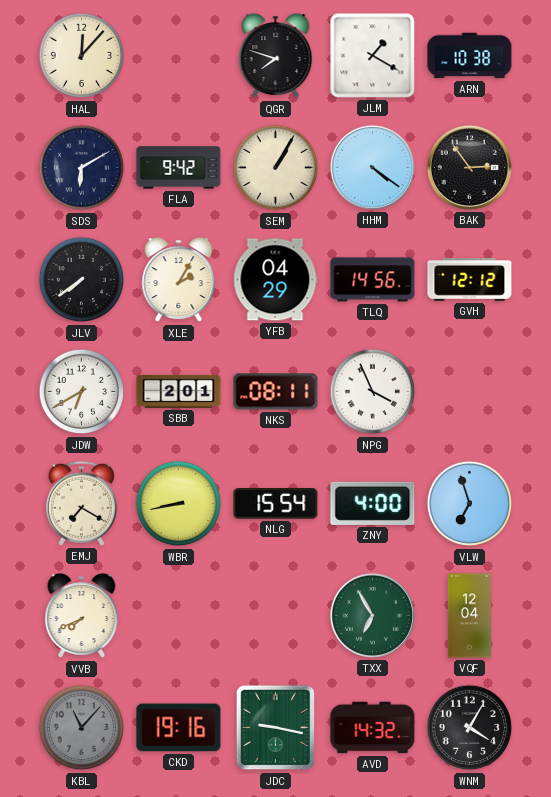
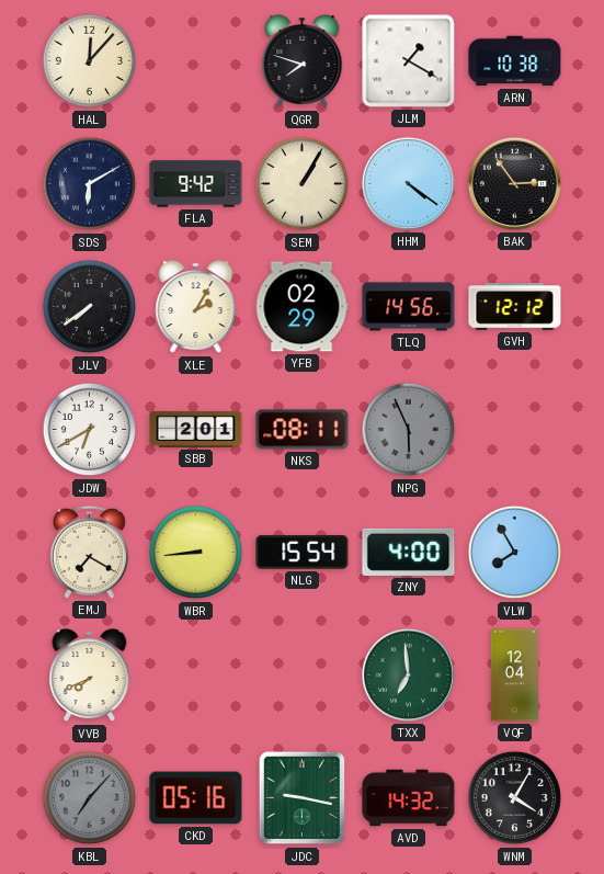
YFB: 04:29 -> 02:29 (301, 307)
NPG: 3:56 -> 5:56 (409, 430)
NPG dial: white -> grey (409, 430)
WBR: 8:43 -> 8:44 (196, 553)
VLW: 6:57 -> 7:55 (515, 553)
TXX: 6:55 -> 6:59 (408, 674)
KBL: 11:07 -> 7:07 (90, 798)
CKD: 19:16 -> 05:16 (196, 798)
